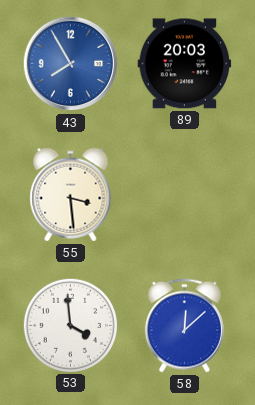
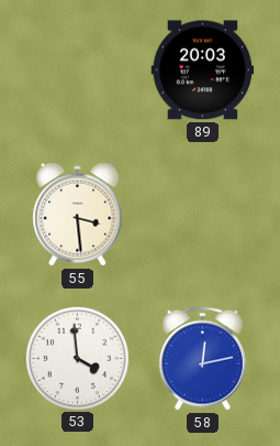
43: 7:55 -> none (71, 64)
58: 12:08 -> 12:13 (202, 359)
